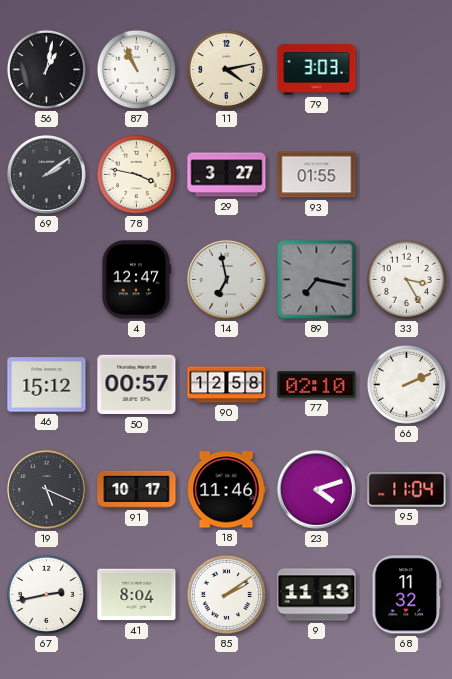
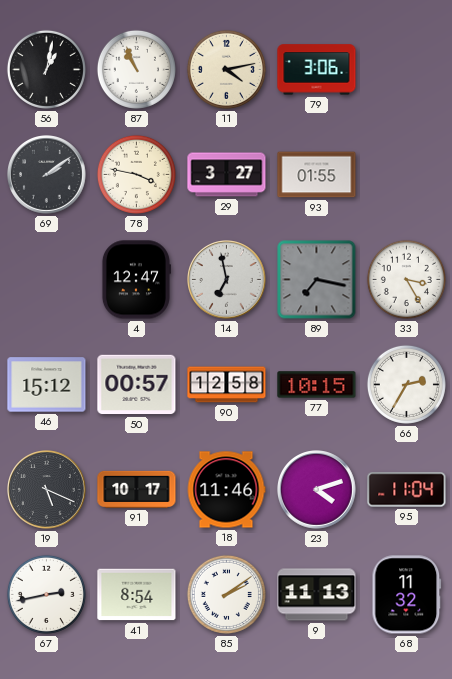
79: 3:03 -> 3:06 (317, 70)
77: 02:10 -> 10:15 (317, 385)
66: 2:11 -> 2:35 (406, 384)
41: 8:04 -> 8:54 (137, 595)
